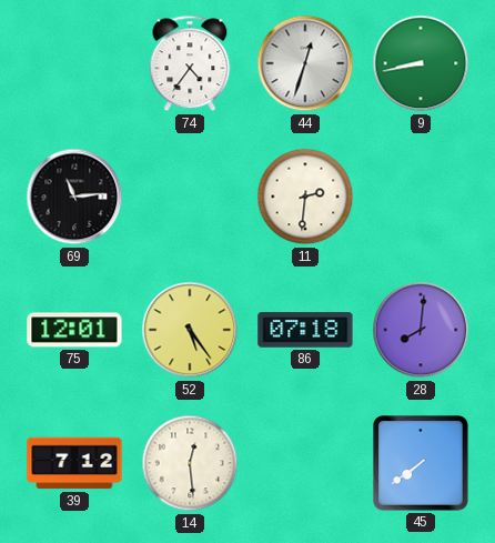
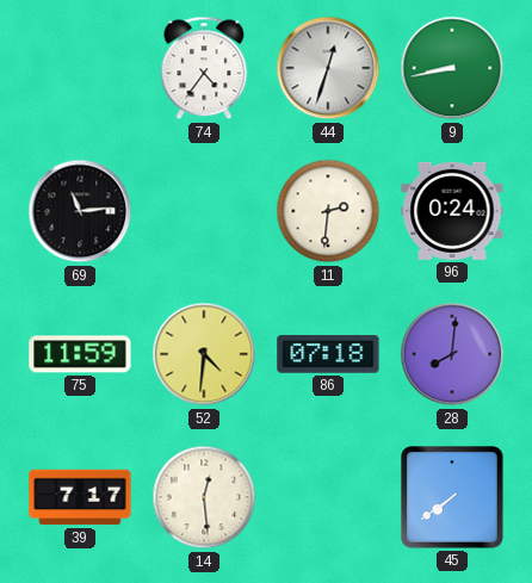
96: none -> 0:24 (452, 211)
75: 12:01 -> 11:59 (80, 354)
52: 5:24 -> 4:31 (204, 354)
39: 7:12 -> 7:17 (80, 497)
